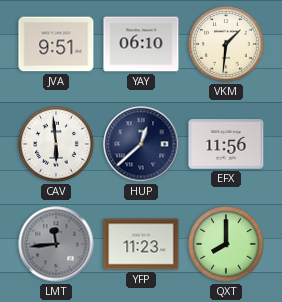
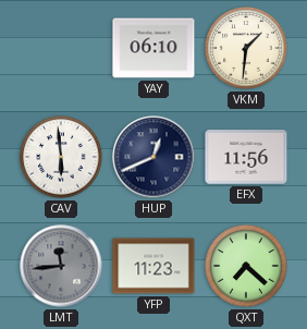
JVA: 9:51 -> none (56, 44)
HUP: 12:38 -> 12:41 (153, 157)
QXT: 8:00 -> 7:22 (246, 266)
